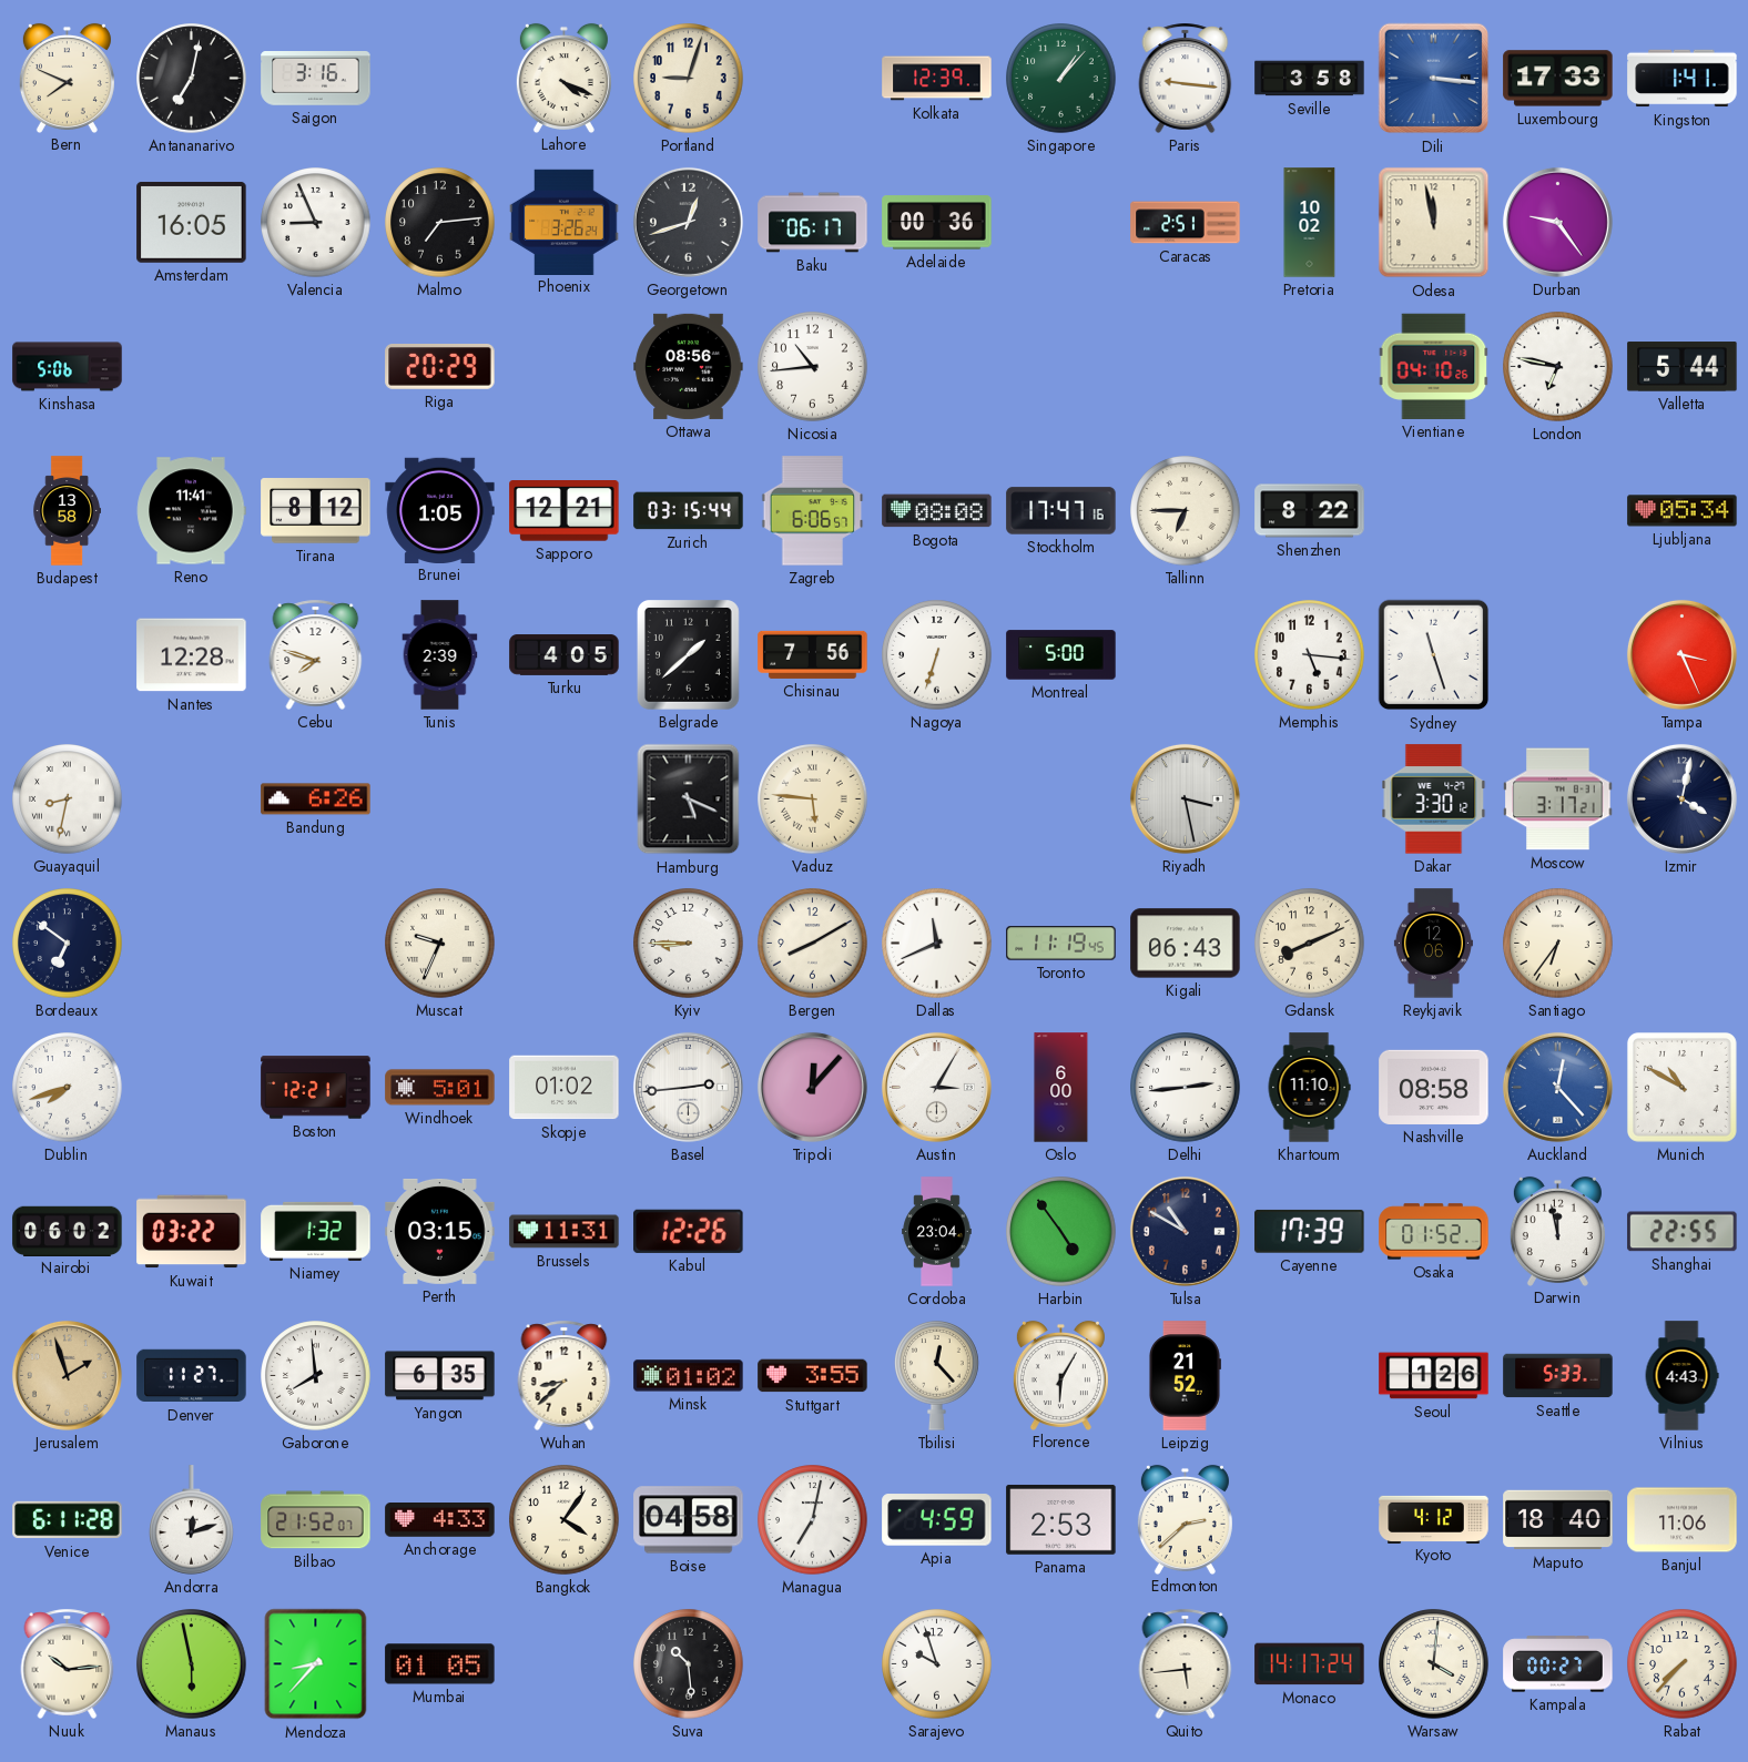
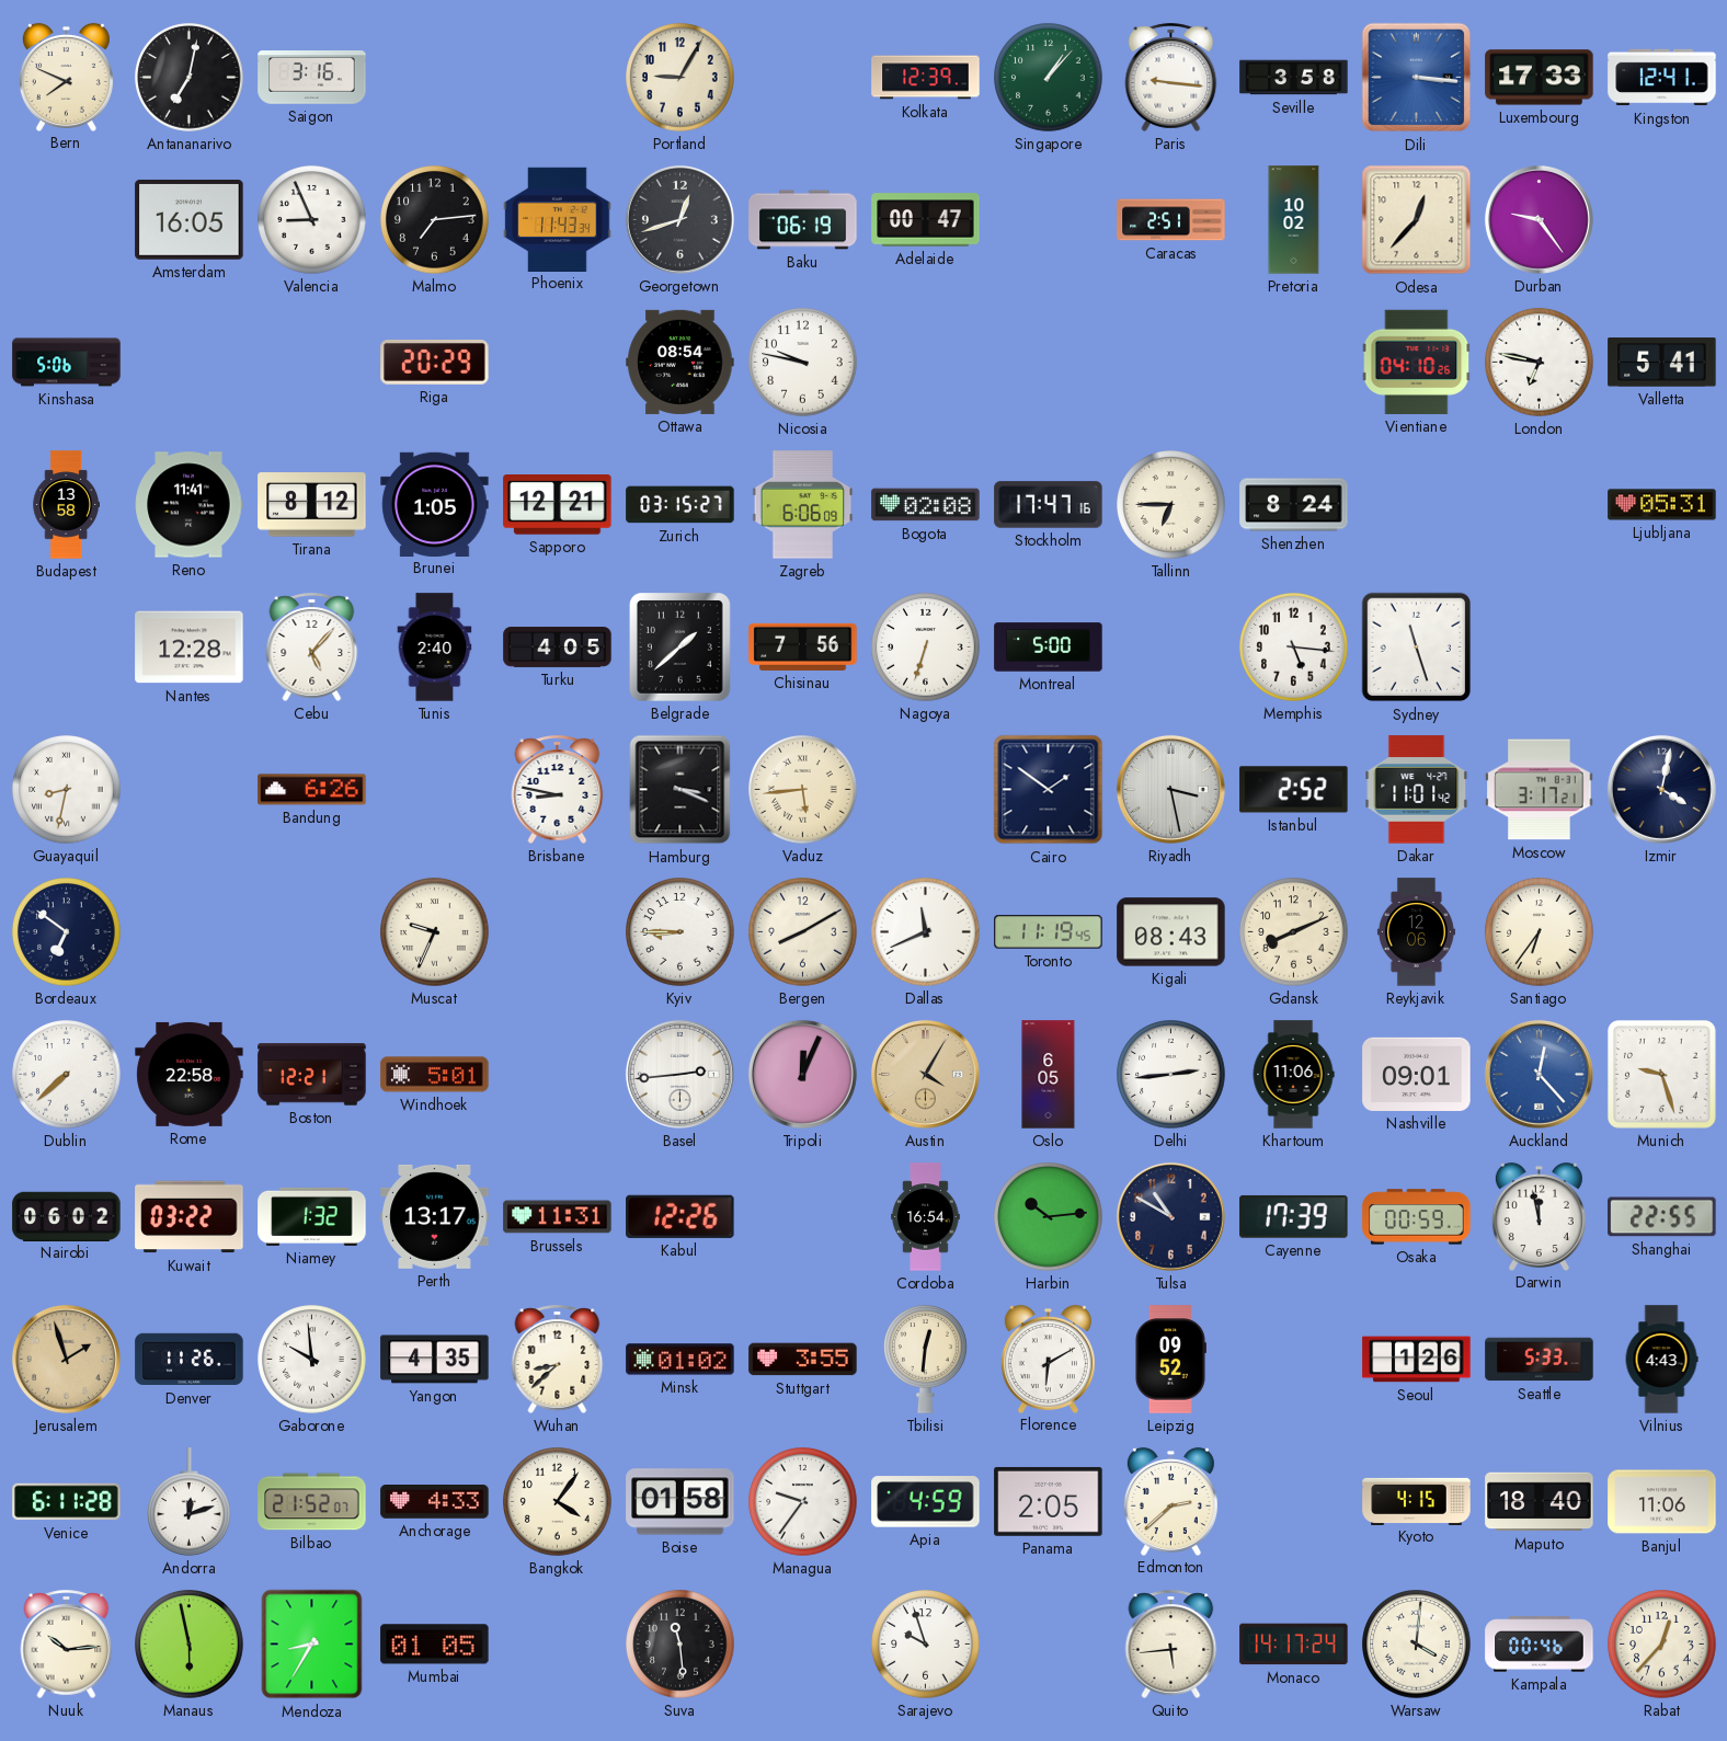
Lahore: 4:19 -> none (563, 78)
Portland: 9:03 -> 9:05 (680, 78)
Kingston: 1:41 -> 12:41 (1662, 78)
Phoenix: 3:26 -> 11:43 (558, 219)
Baku: 06:17 -> 06:19 (803, 220)
Adelaide: 00:36 -> 00:47 (926, 220)
Odesa: 11:58 -> 12:37 (1417, 220)
Ottawa: 08:56 -> 08:54 (680, 362)
Nicosia: 10:44 -> 9:47 (803, 363)
Valletta: 5:44 -> 5:41 (1662, 363)
Zurich: 03:15:44 -> 03:15:27 (680, 505)
Zagreb: 6:06:57 -> 6:06:09 (803, 505)
Bogota: 08:08 -> 02:08 (926, 505)
Shenzhen: 8:22 -> 8:24 (1294, 505)
Ljubljana: 05:34 -> 05:31 (1662, 505)
Cebu: 7:48 -> 5:07 (312, 646)
Tunis: 2:39 -> 2:40 (435, 648)
Tampa: 3:26 -> none (1681, 654)
Brisbane: none -> 8:47 (558, 789)
Hamburg: 5:19 -> 3:19 (680, 790)
Vaduz: 5:46 -> 5:44 (803, 790)
Cairo: none -> 1:51 (1049, 790)
Istanbul: none -> 2:52 (1294, 790)
Dakar: 3:30 -> 11:01 (1417, 790)
Kigali: 06:43 -> 08:43 (1171, 932)
Dublin: 7:42 -> 7:38 (67, 1075)
Rome: none -> 22:58 (190, 1074)
Skopje: 01:02 -> none (565, 1088)
Tripoli: 12:07 -> 12:04 (802, 1074)
Austin: 3:05 -> 4:05 (925, 1074)
Austin dial: white -> champagne (925, 1074)
Oslo: 6:00 -> 6:05 (1049, 1075)
Khartoum: 11:10 -> 11:06 (1293, 1075)
Nashville: 08:58 -> 09:01 (1417, 1074)
Munich: 10:50 -> 9:27 (1661, 1074)
Perth: 03:15 -> 13:17 (435, 1216)
Cordoba: 23:04 -> 16:54 (926, 1217)
Harbin: 4:54 -> 10:14 (1049, 1217)
Osaka: 01:52 -> 00:59 (1417, 1217)
Denver: 11:27 -> 11:26 (190, 1360)
Gaborone: 7:59 -> 9:59 (312, 1360)
Yangon: 6:35 -> 4:35 (435, 1360)
Tbilisi: 12:23 -> 12:31 (926, 1359)
Florence: 6:05 -> 6:10 (1048, 1359)
Leipzig: 21:52 -> 09:52 (1170, 1360)
Boise: 04:58 -> 01:58 (680, 1502)
Managua: 7:02 -> 9:36 (803, 1502)
Panama: 2:53 -> 2:05 (1049, 1501)
Kyoto: 4:12 -> 4:15 (1417, 1501)
Mendoza: 8:37 -> 8:35 (312, 1645)
Suva: 10:29 -> 11:29 (680, 1645)
Kampala: 00:27 -> 00:46 (1540, 1645)
Rabat: 7:37 -> 12:37 (1662, 1645)
